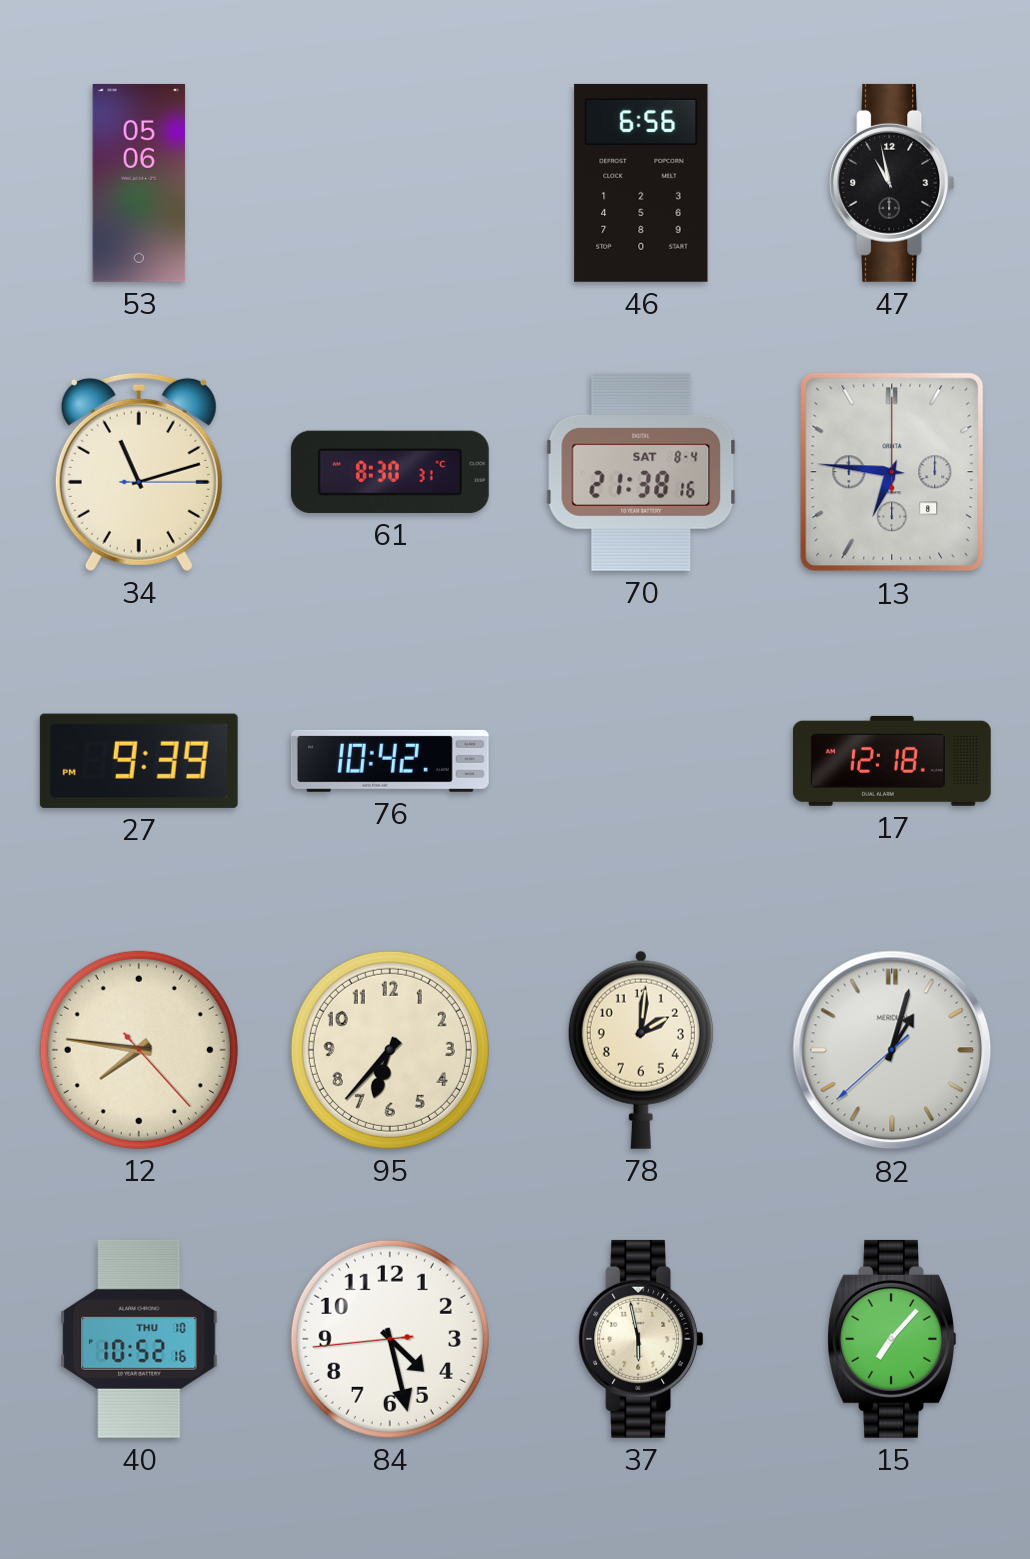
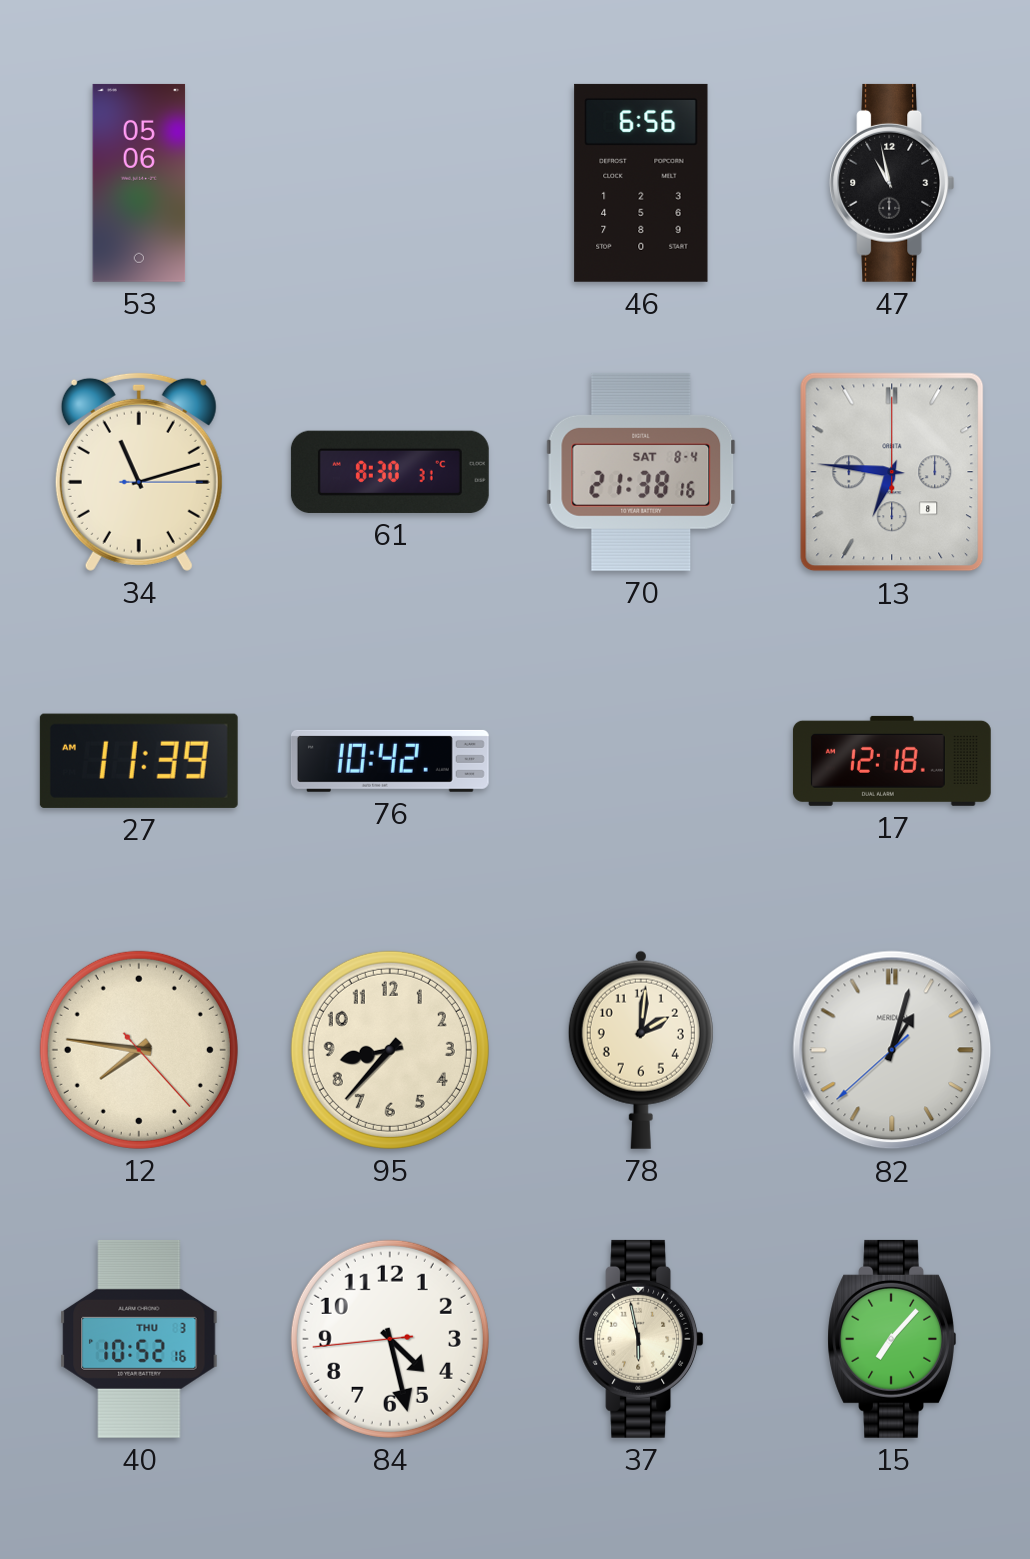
27: 9:39 -> 11:39 (139, 761)
95: 6:37 -> 8:37 (390, 1050)
40 date: THU 10 -> THU 3 (139, 1339)
